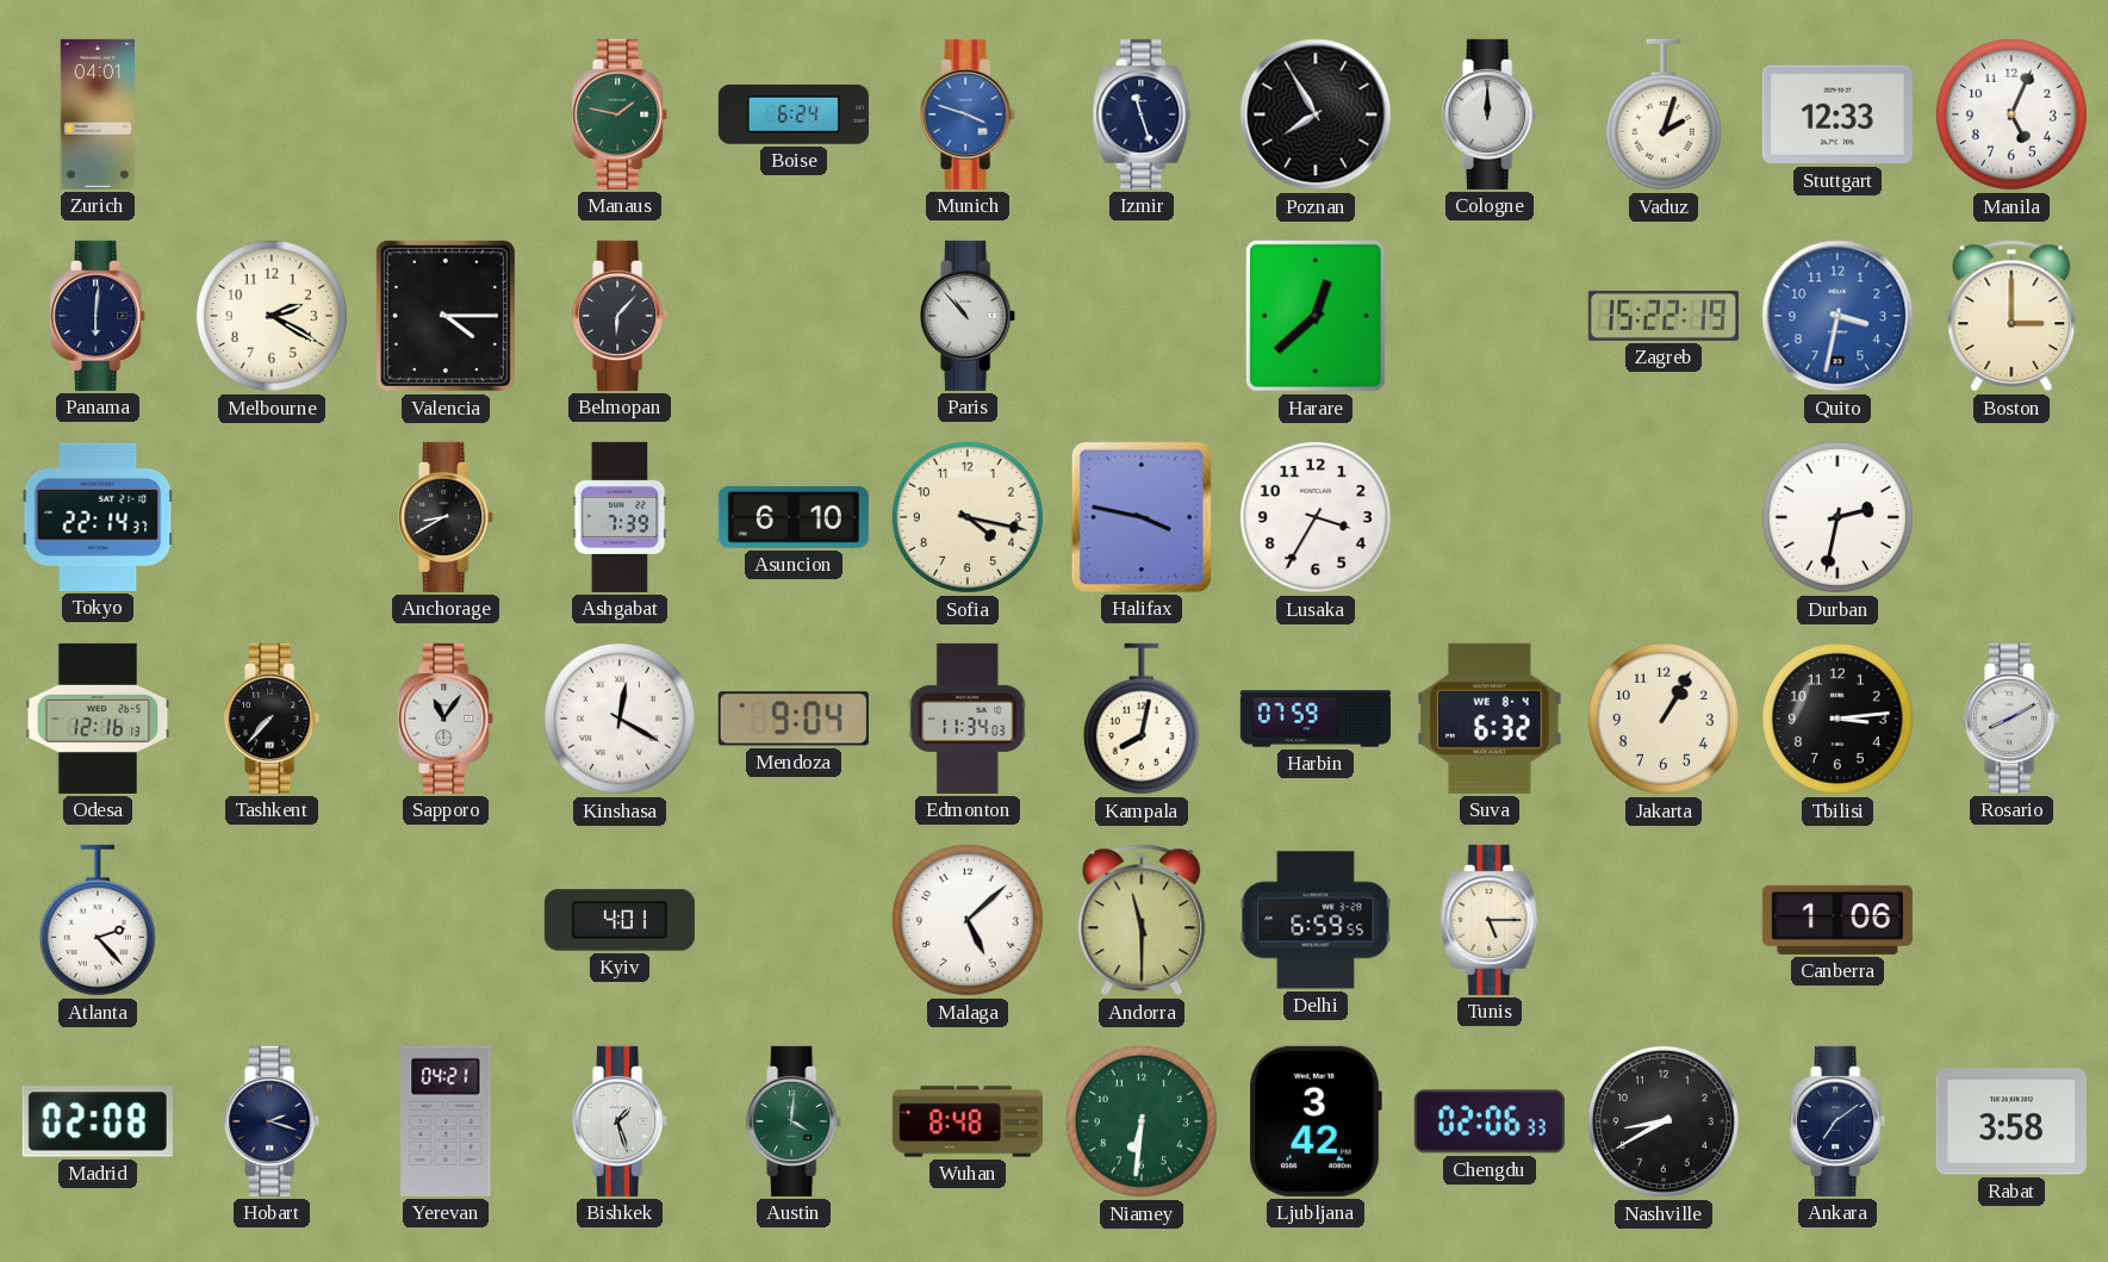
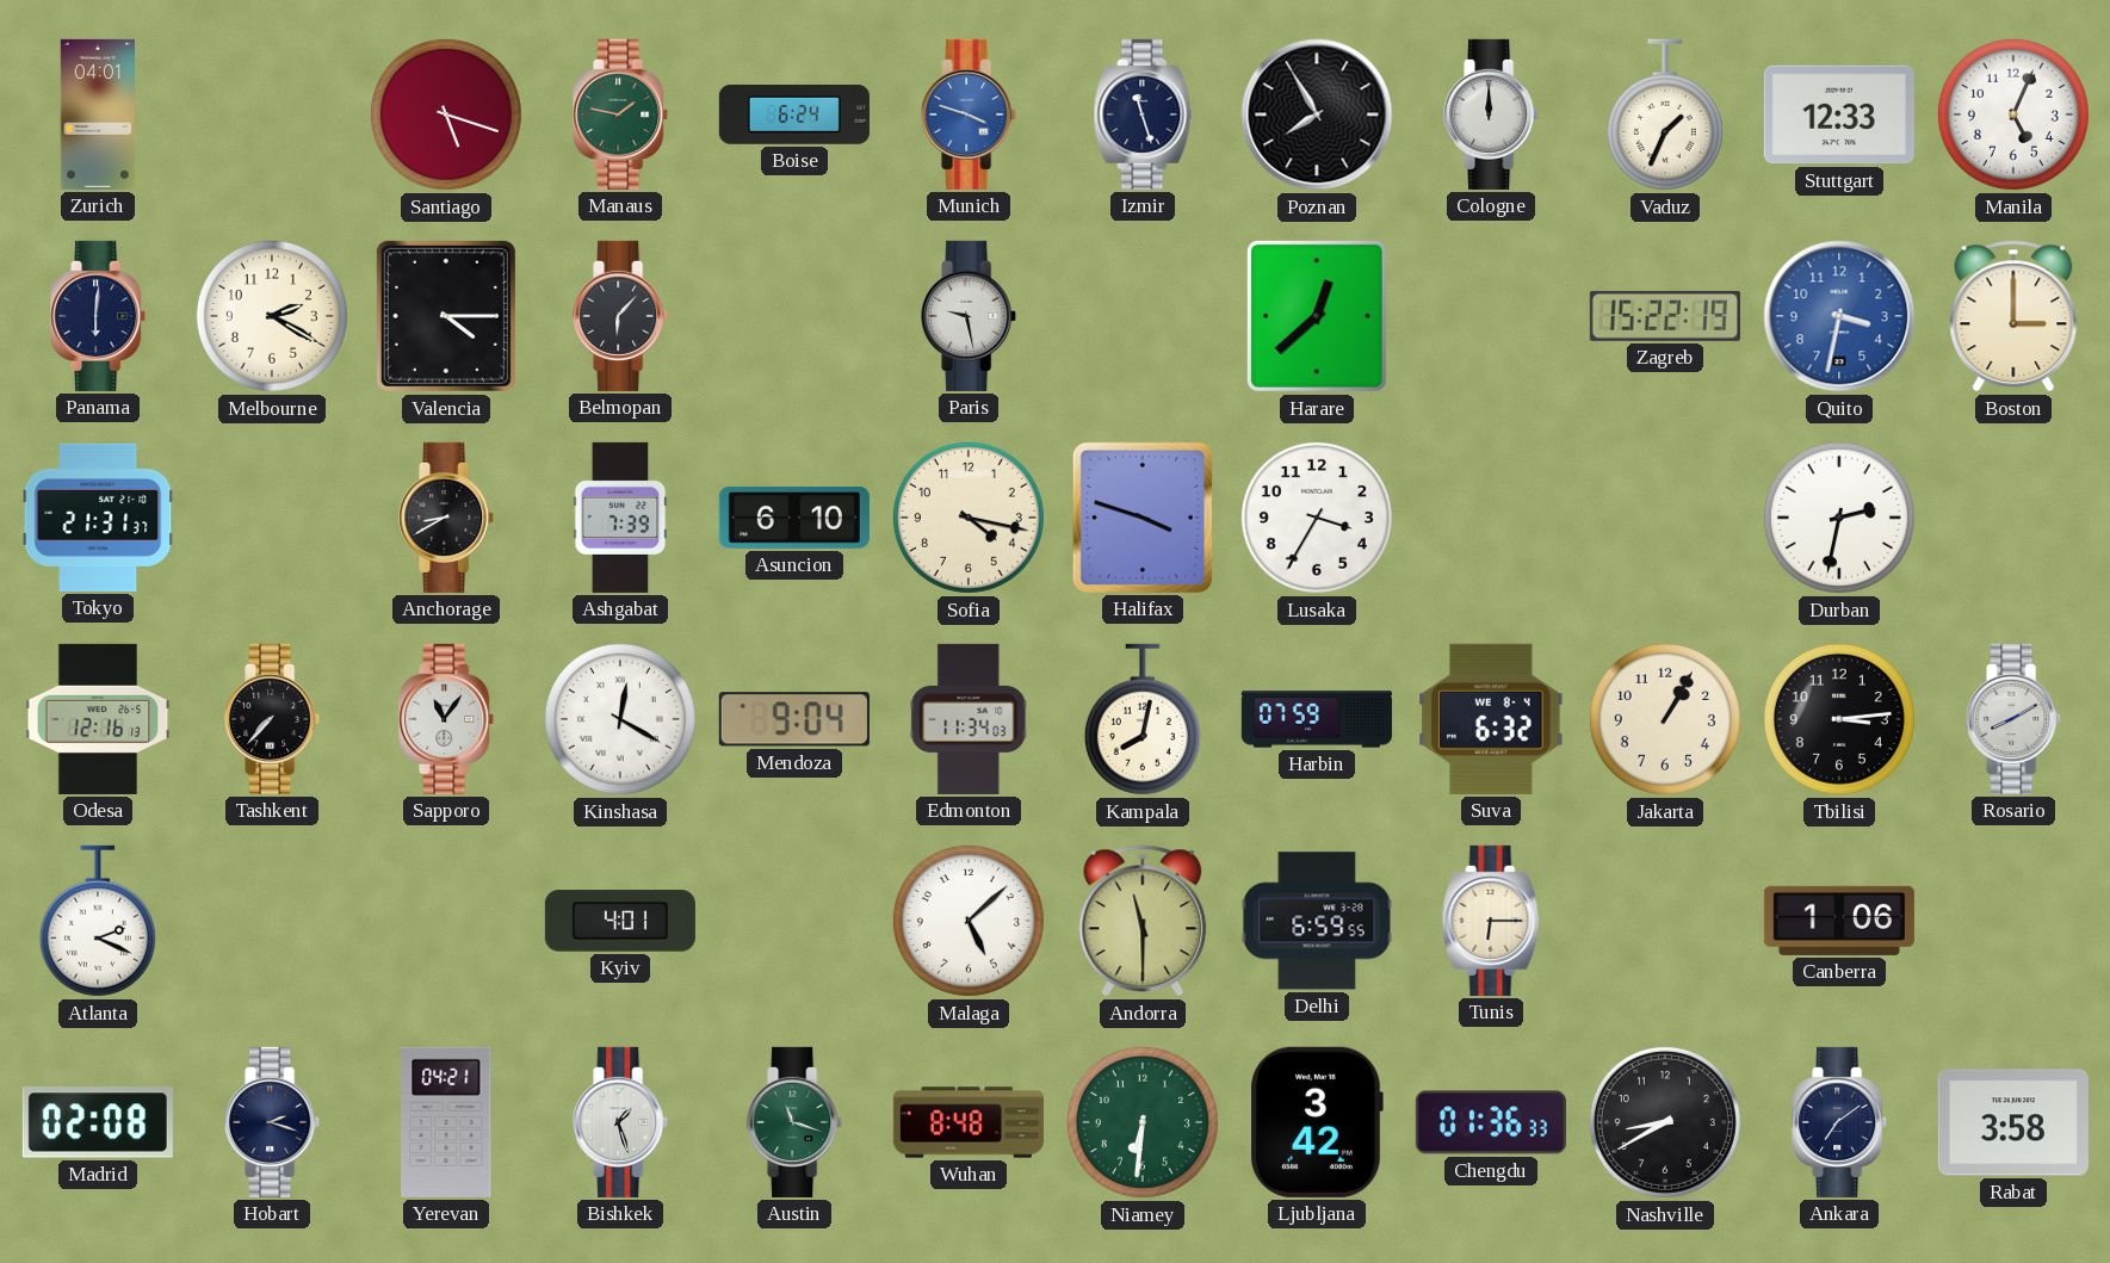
Santiago: none -> 5:18 (446, 114)
Vaduz: 2:03 -> 1:34 (1665, 114)
Paris: 10:53 -> 9:28 (970, 316)
Tokyo: 22:14 -> 21:31 (98, 518)
Halifax: 3:47 -> 3:48 (1143, 518)
Atlanta: 2:23 -> 2:19 (98, 921)
Tunis: 5:15 -> 6:15 (1491, 921)
Austin: 4:01 -> 11:18 (796, 1122)
Chengdu: 02:06 -> 01:36 (1491, 1122)
